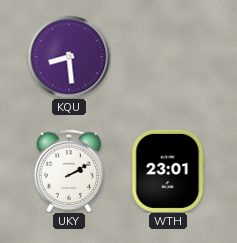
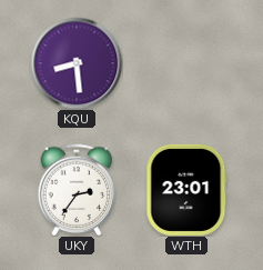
UKY: 2:10 -> 2:36 (77, 190)
